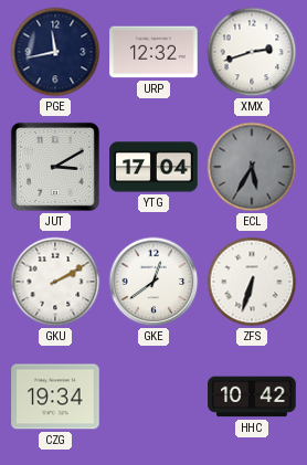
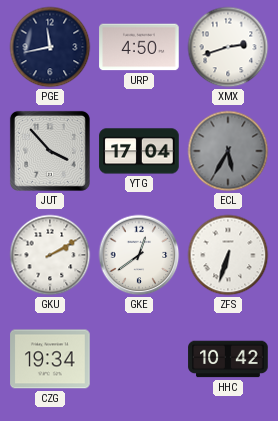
URP: 12:32 -> 4:50 (139, 47)
JUT: 3:10 -> 3:53 (50, 151)
